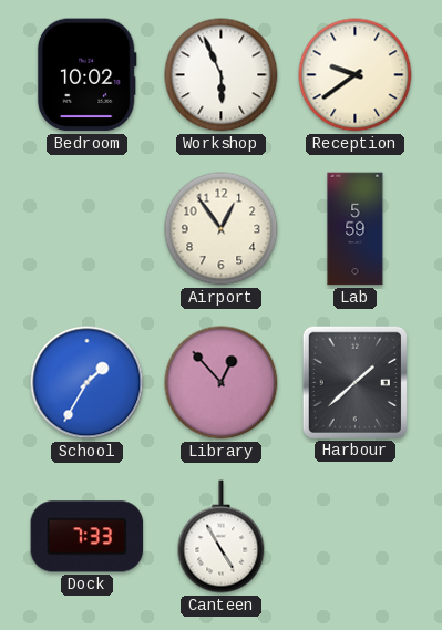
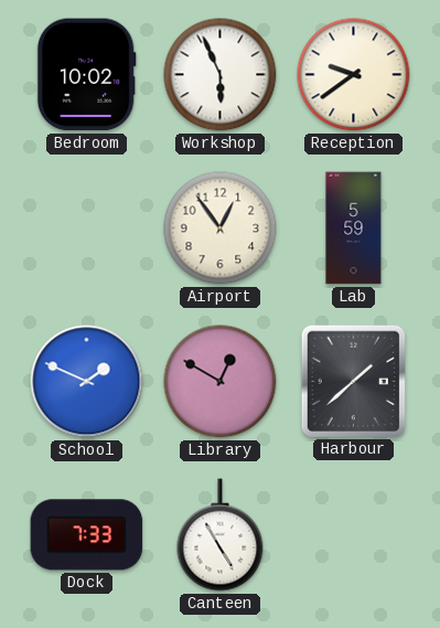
School: 1:35 -> 1:49 (87, 382)
Library: 12:53 -> 12:50 (221, 382)
